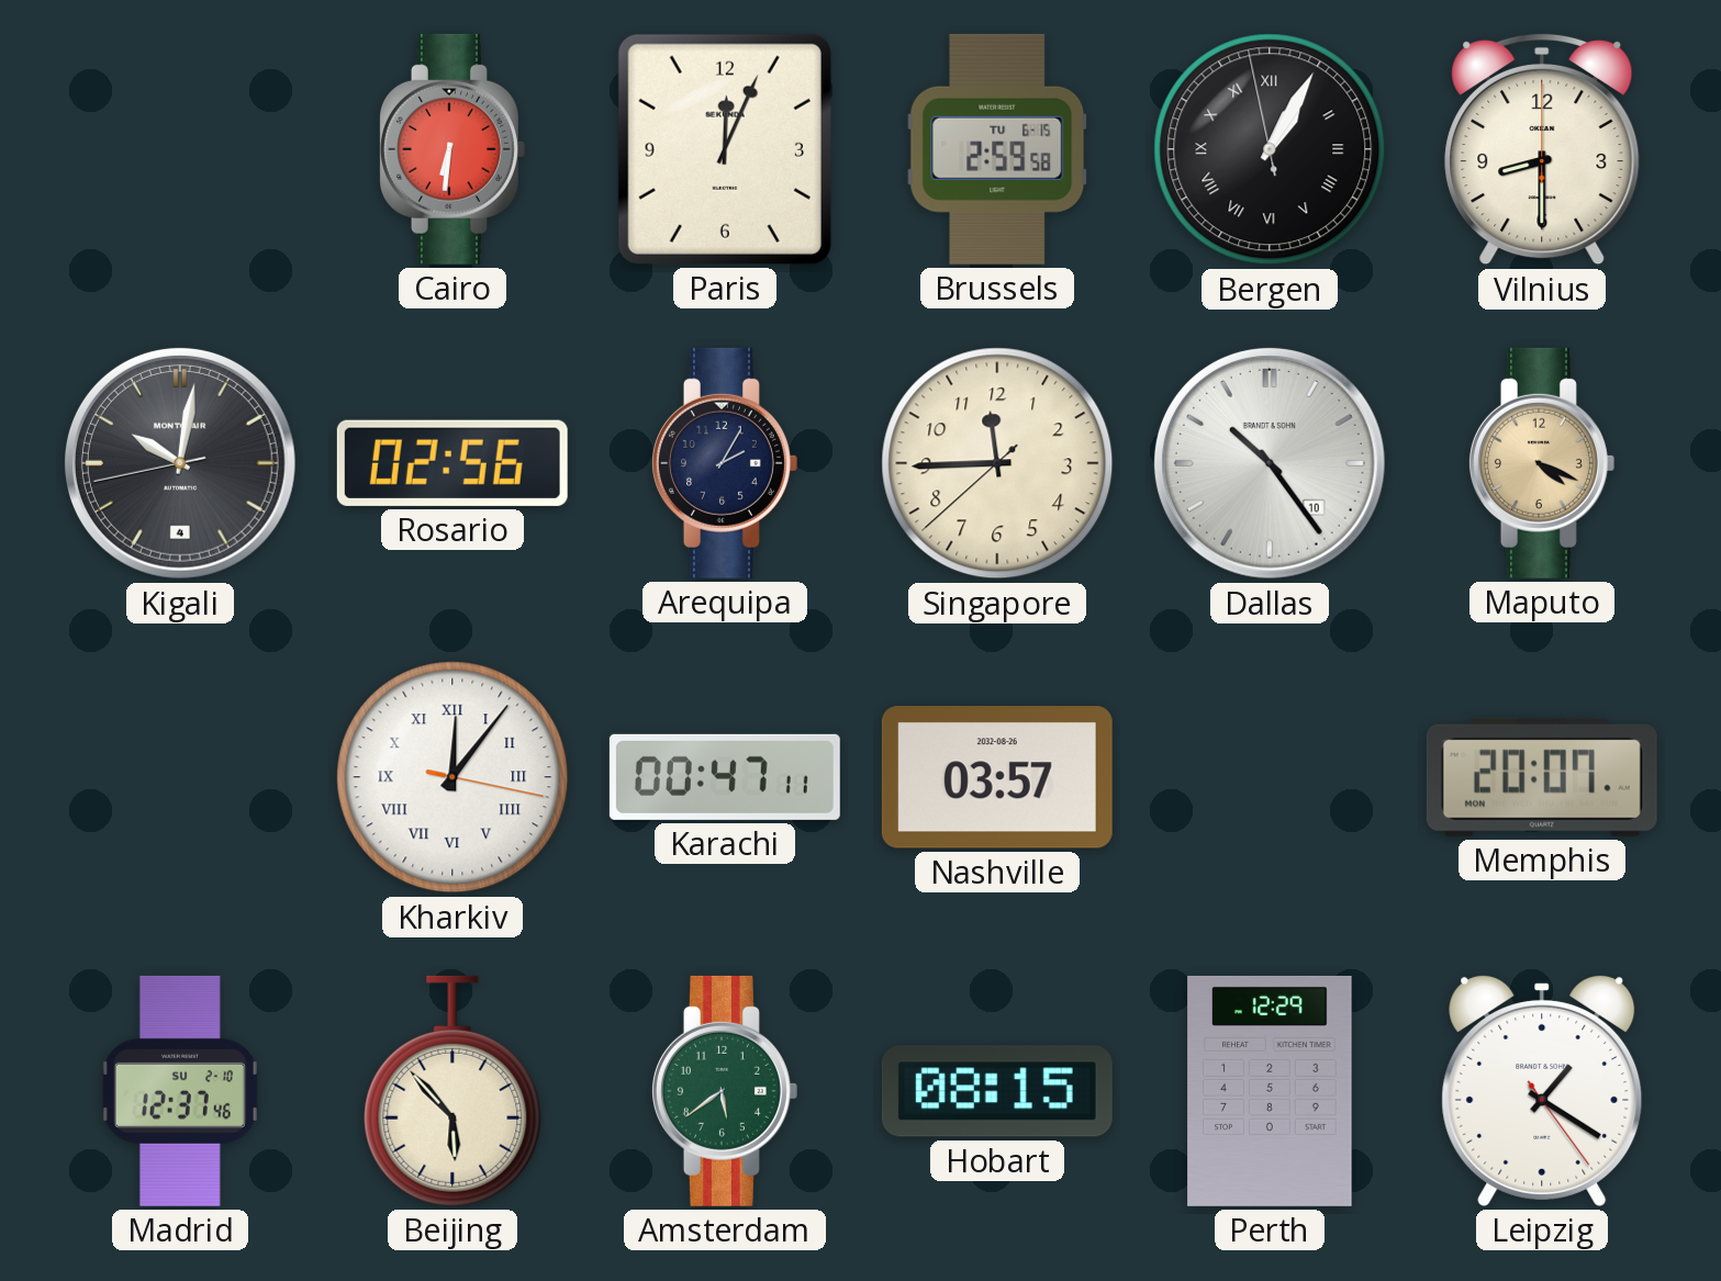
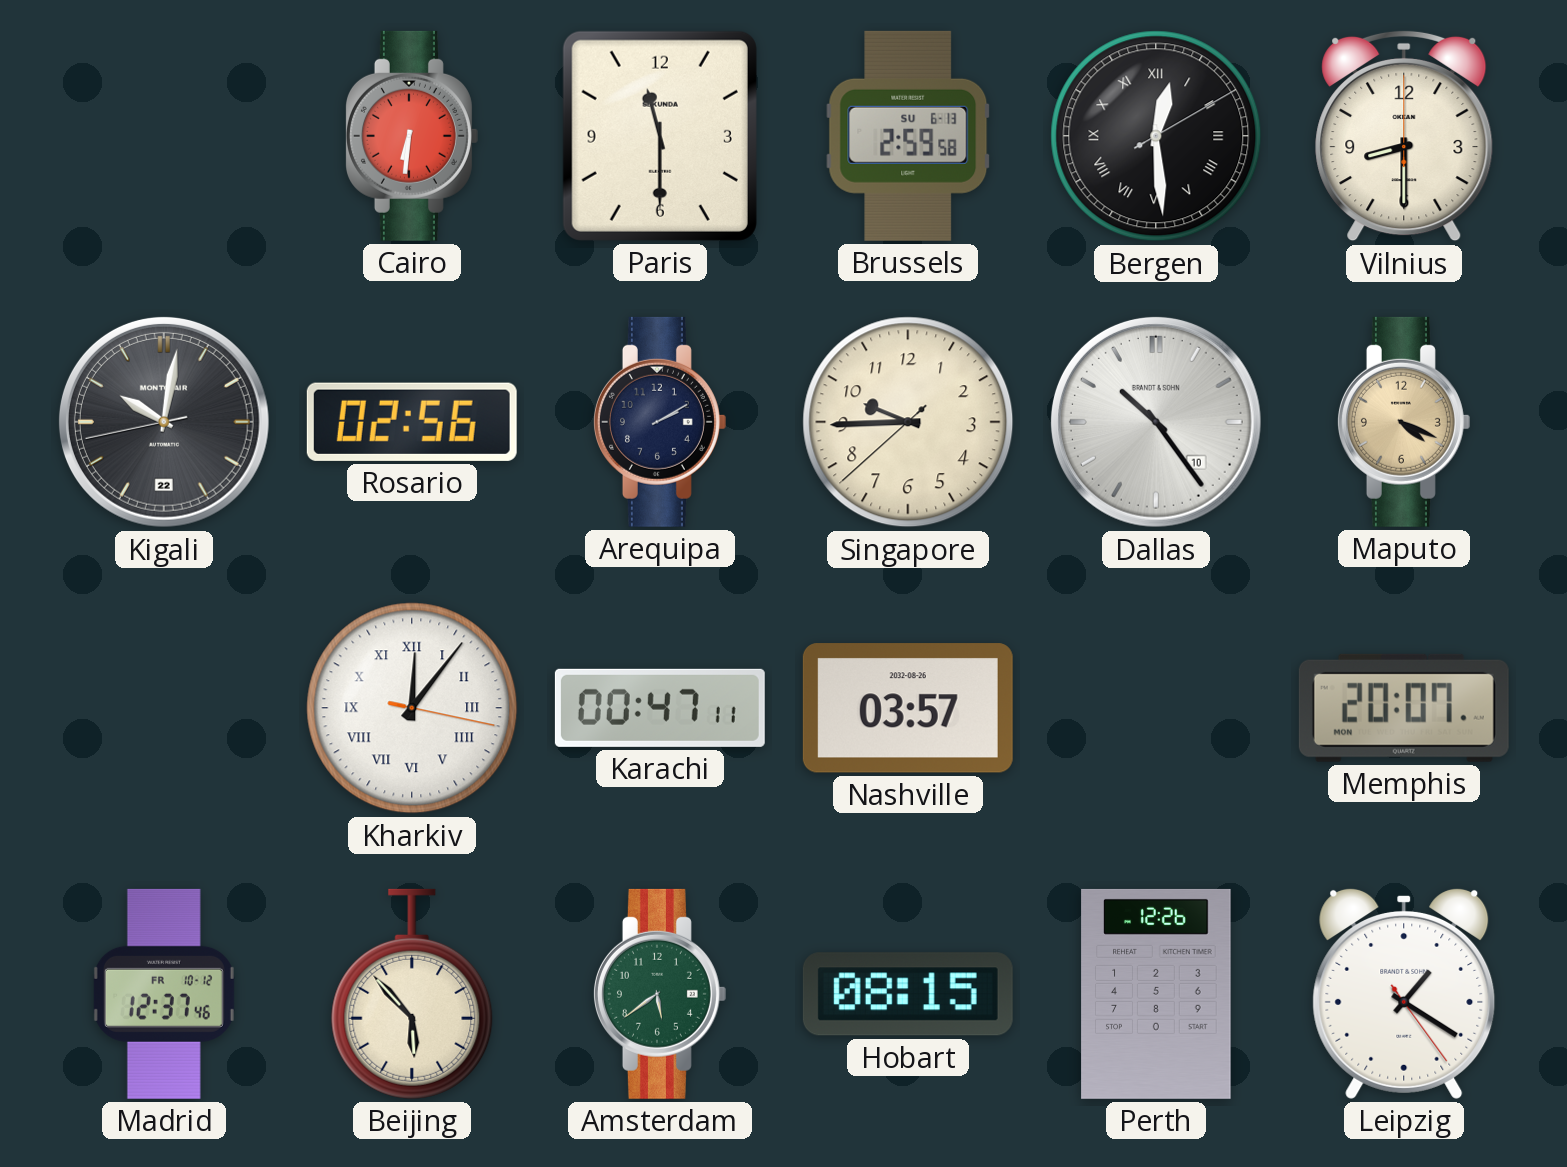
Paris: 12:04 -> 11:30 (660, 136)
Brussels date: TU 6-15 -> SU 6-13 (908, 136)
Bergen: 1:04 -> 12:29 (1156, 136)
Kigali date: 4 -> 22 (164, 422)
Arequipa: 2:05 -> 2:10 (659, 422)
Singapore: 11:44 -> 9:44 (908, 422)
Madrid date: SU 2-10 -> FR 10-12 (164, 994)
Perth: 12:29 -> 12:26 (1156, 994)
